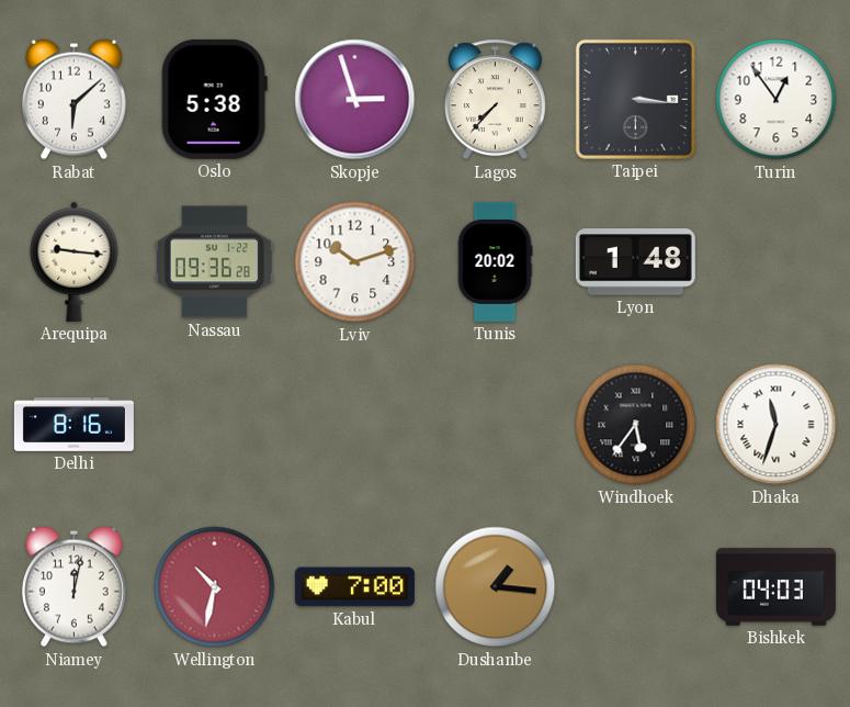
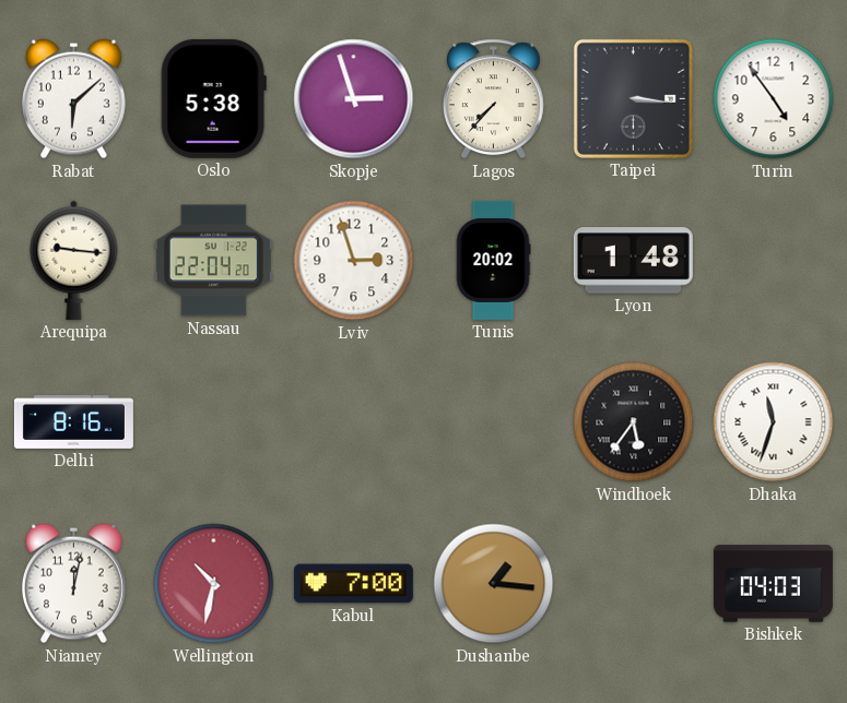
Turin: 12:54 -> 4:54 (774, 99)
Nassau: 09:36 -> 22:04 (213, 261)
Lviv: 10:12 -> 2:57 (354, 261)
